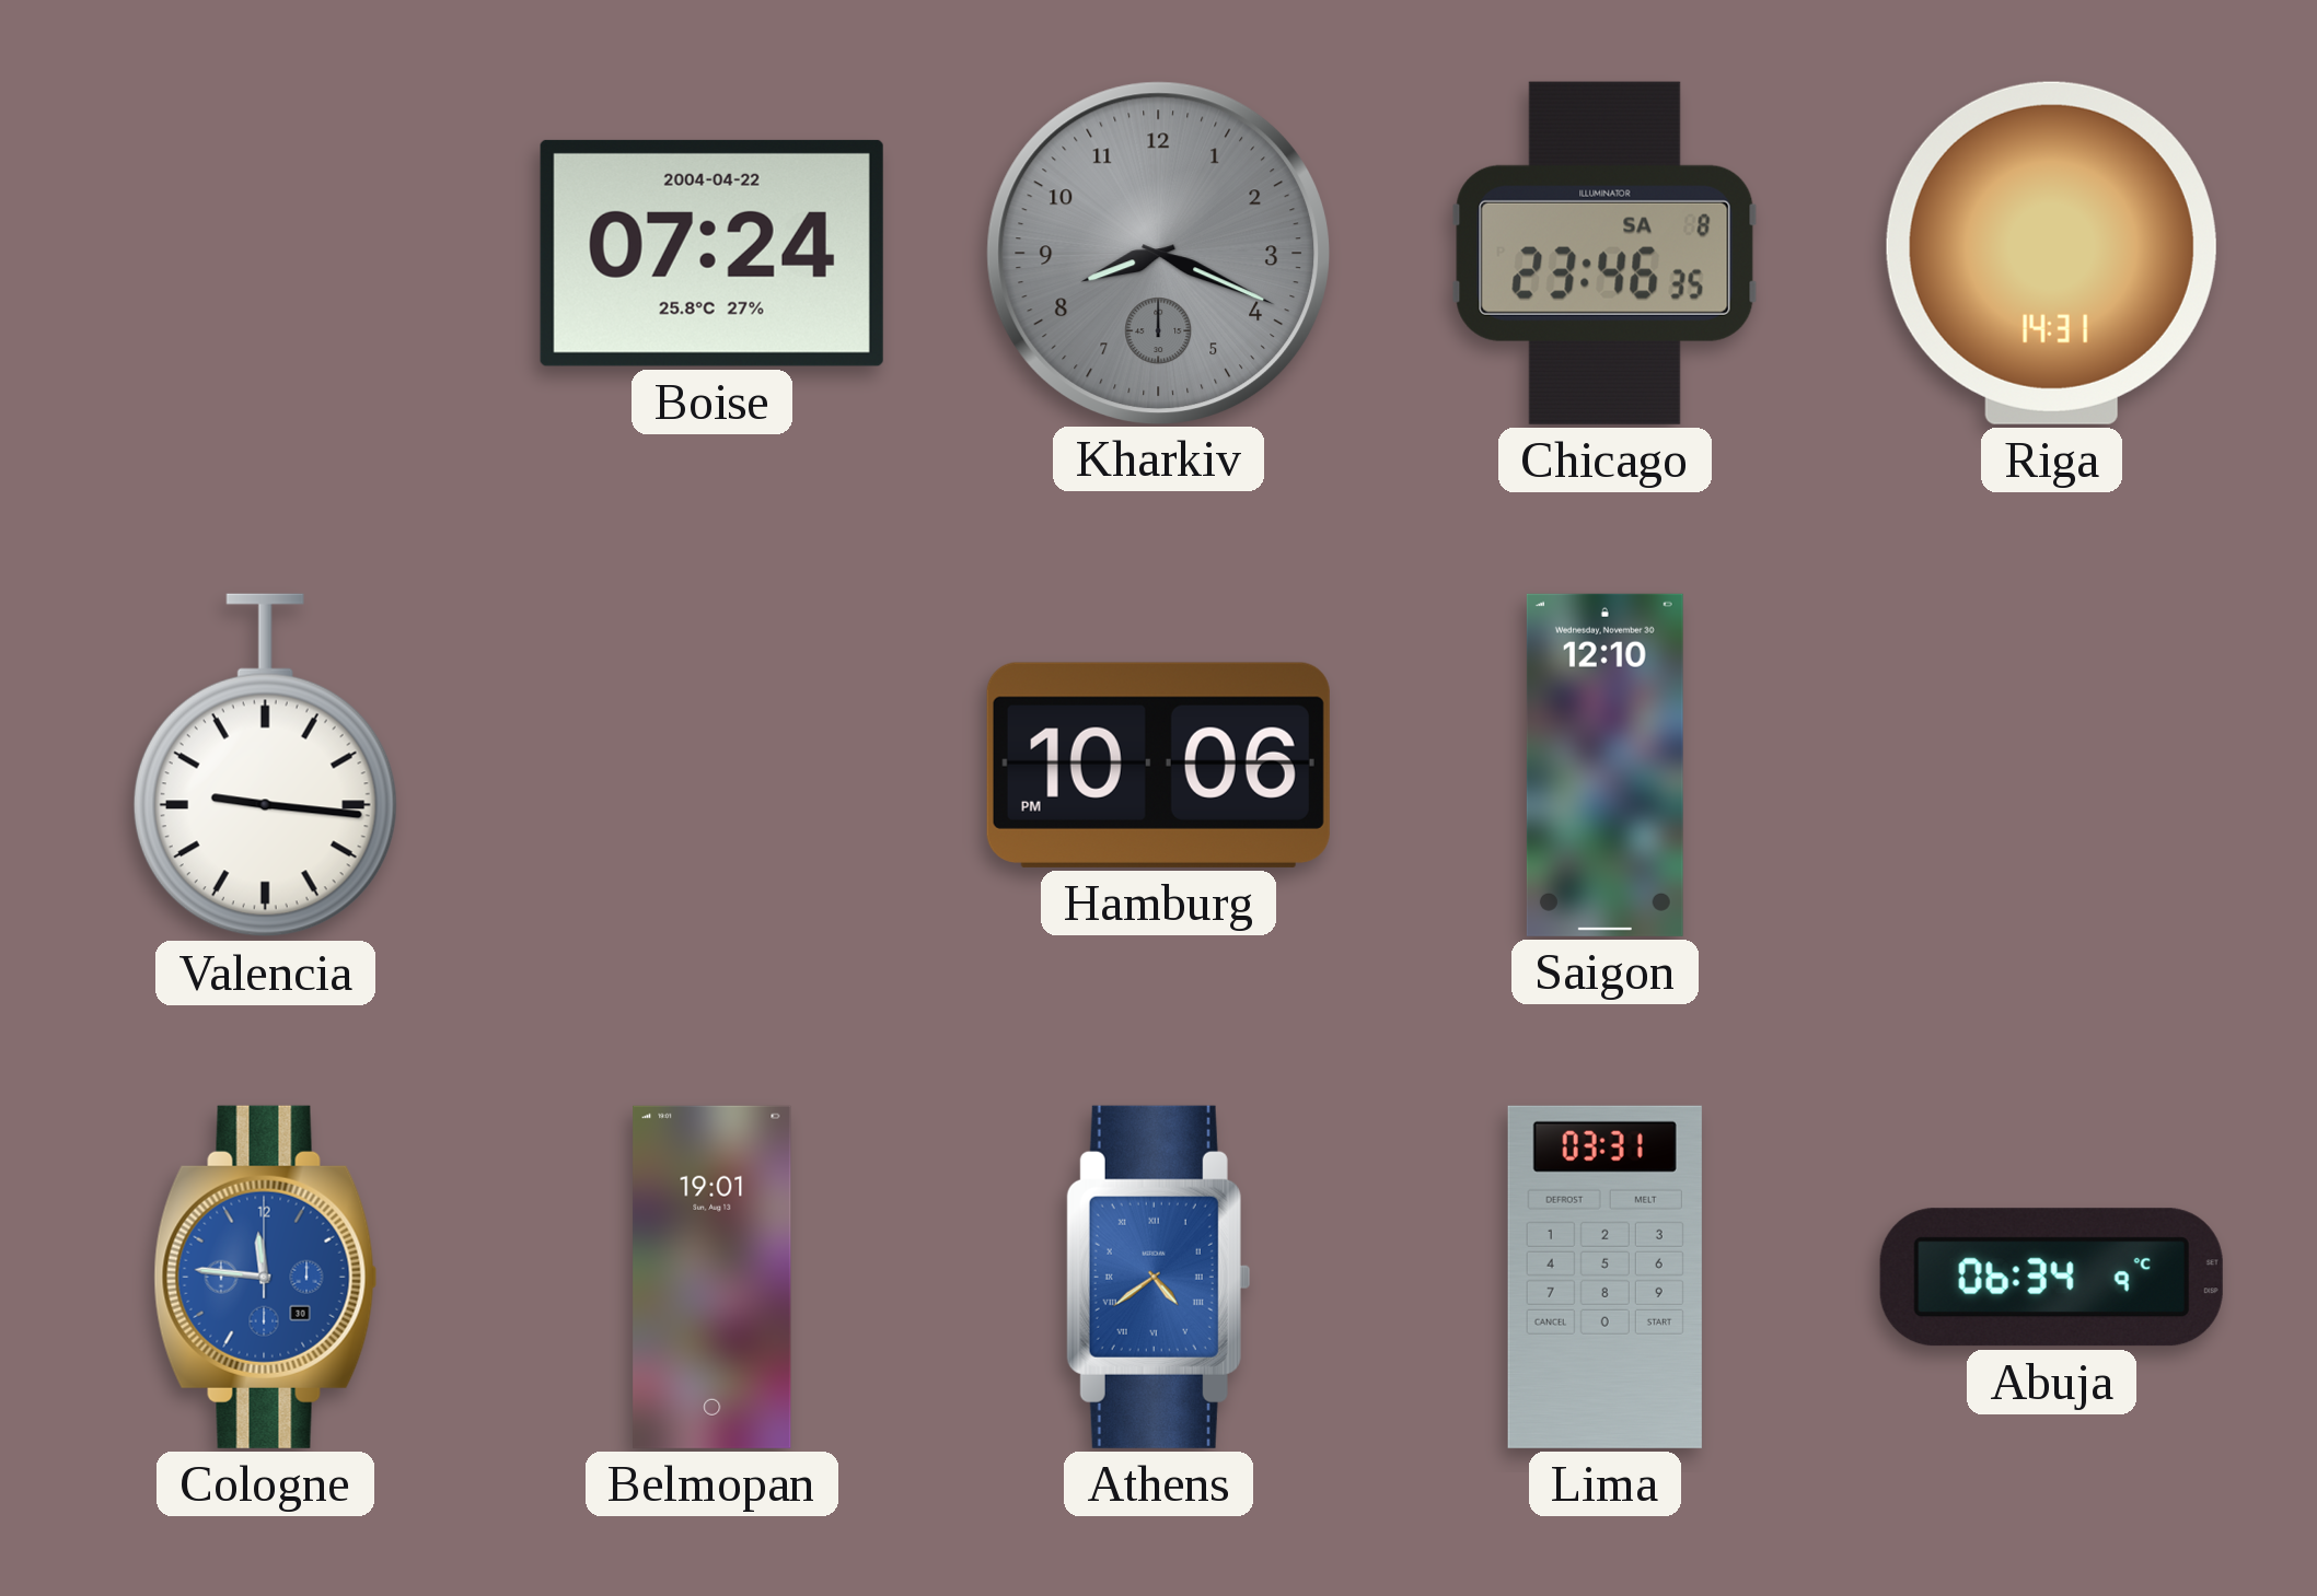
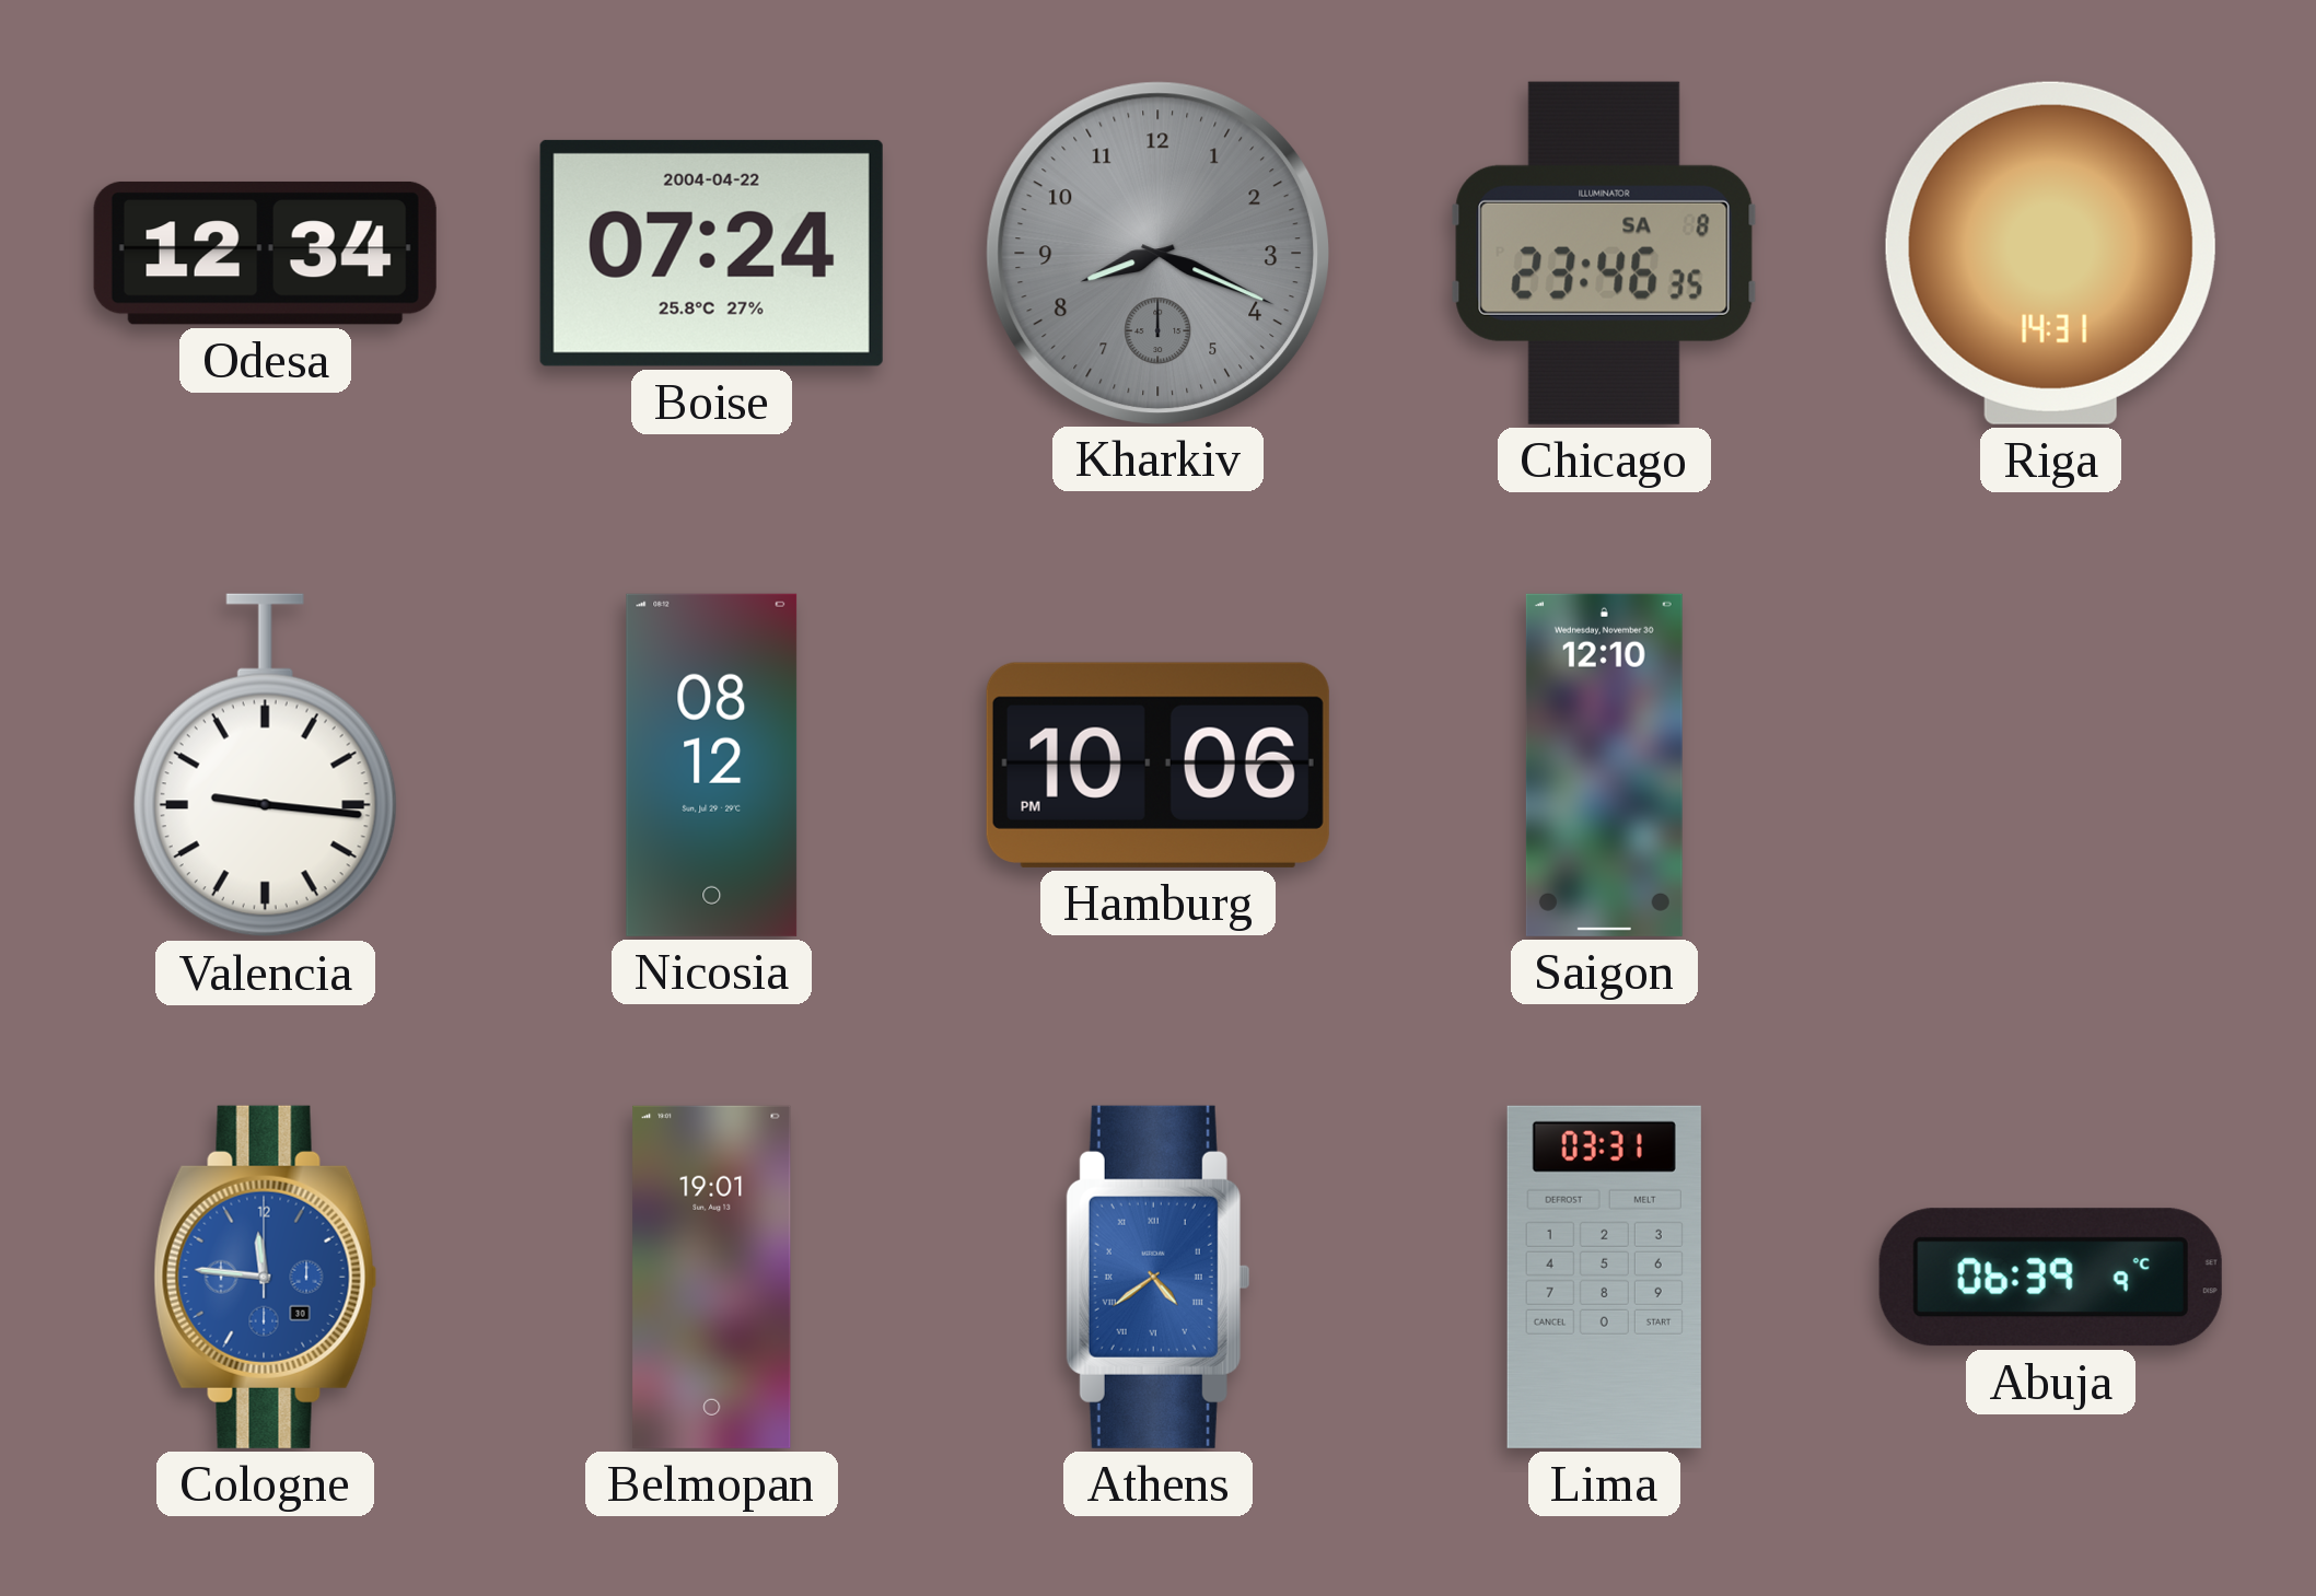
Odesa: none -> 12:34 (265, 253)
Nicosia: none -> 08:12 (712, 765)
Abuja: 06:34 -> 06:39 (2050, 1278)
